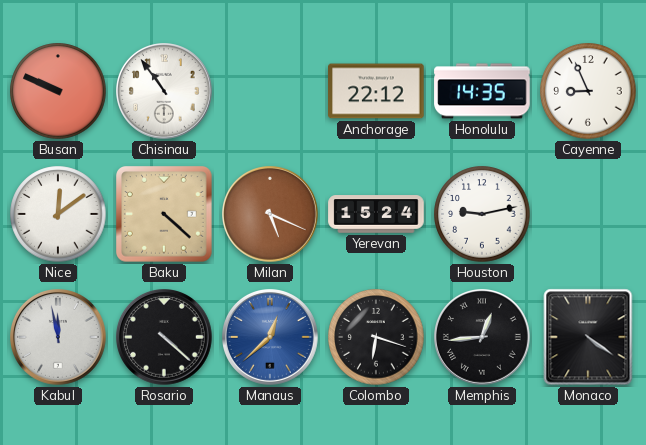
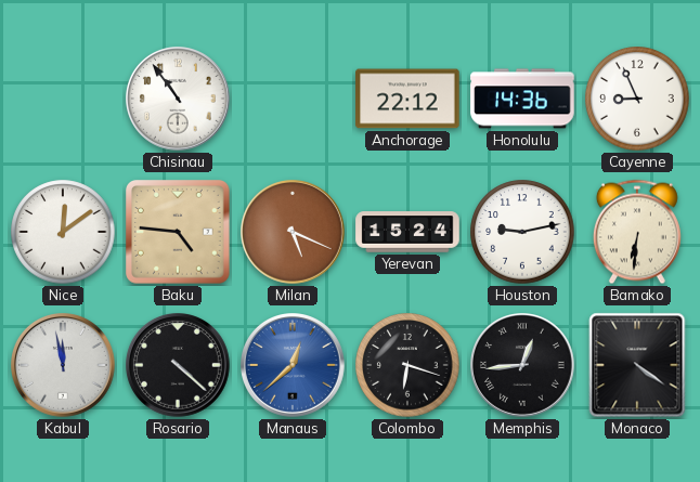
Busan: 9:49 -> none (58, 91)
Honolulu: 14:35 -> 14:36 (522, 99)
Baku: 4:22 -> 4:46 (178, 232)
Bamako: none -> 6:31 (637, 232)
